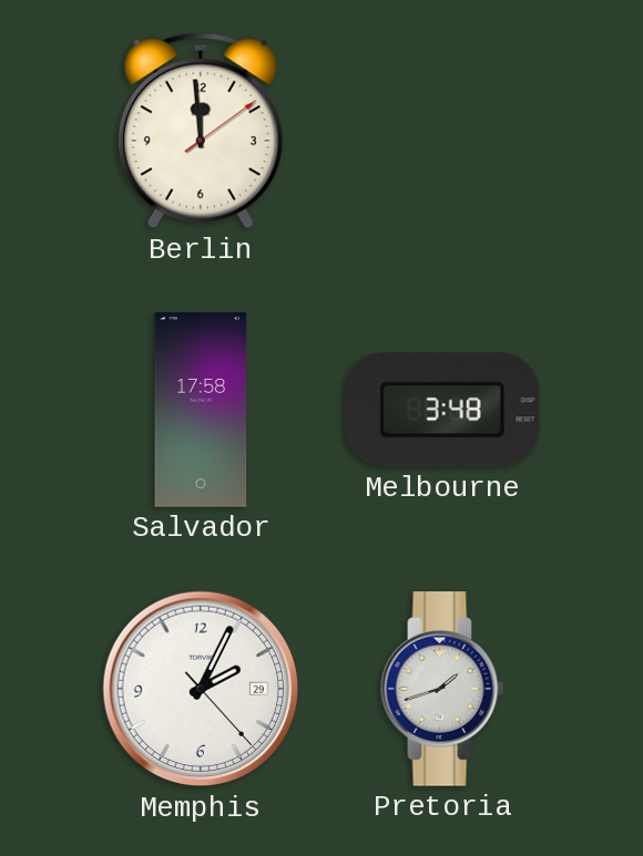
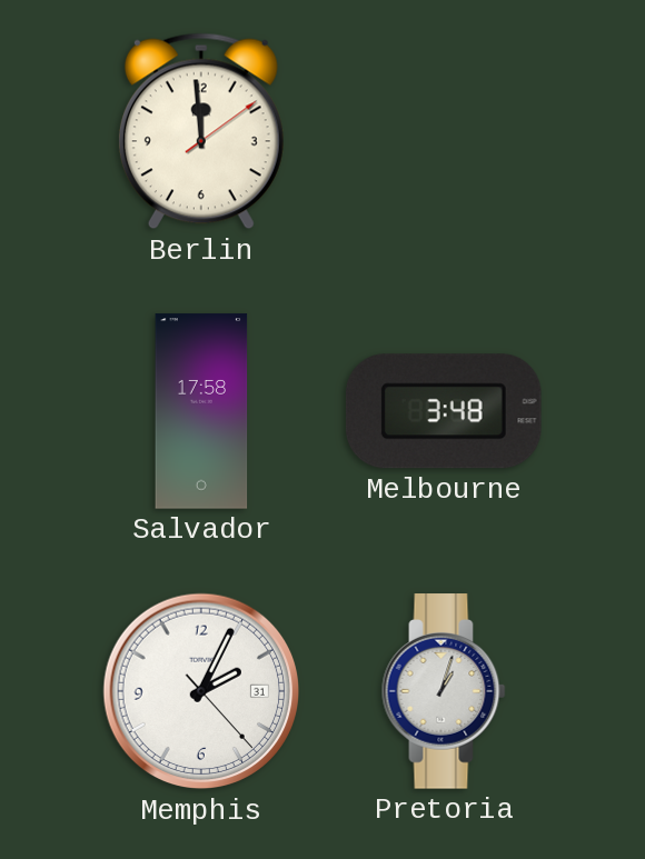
Memphis date: 29 -> 31 (201, 691)
Pretoria: 1:42 -> 1:03 (444, 691)
